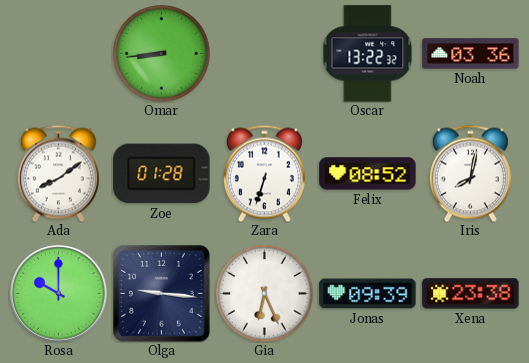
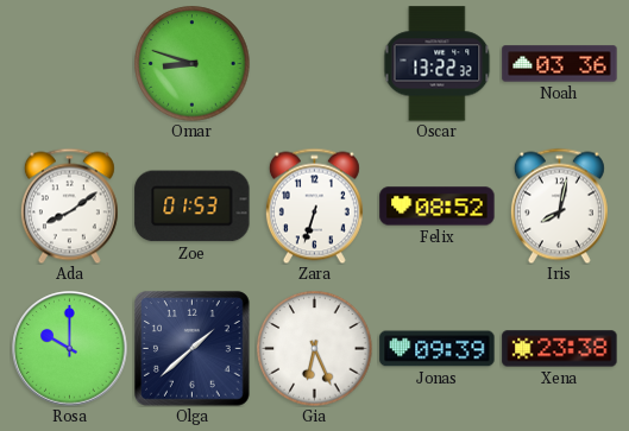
Omar: 8:44 -> 8:48 (193, 64)
Zoe: 01:28 -> 01:53 (193, 207)
Olga: 9:16 -> 1:38 (193, 349)
